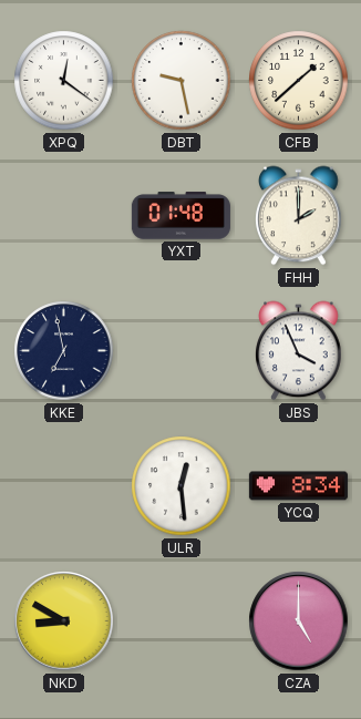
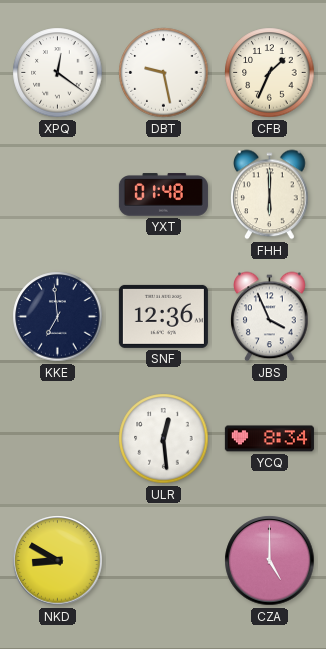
CFB: 1:38 -> 1:34 (270, 73)
FHH: 2:00 -> 6:00 (270, 195)
KKE: 6:58 -> 6:59 (58, 317)
SNF: none -> 12:36 (163, 316)
